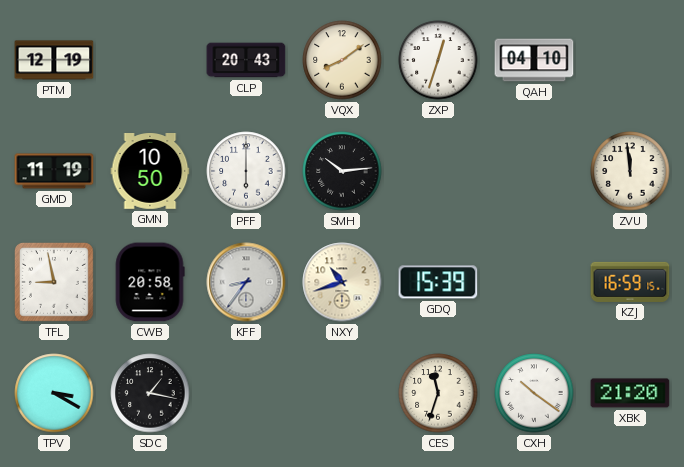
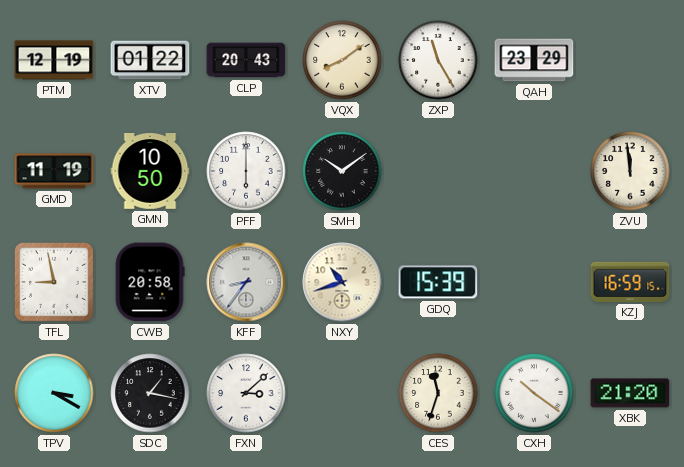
XTV: none -> 01:22 (150, 60)
ZXP: 12:33 -> 11:25 (438, 60)
QAH: 04:10 -> 23:29 (534, 60)
SMH: 10:14 -> 10:09 (342, 171)
FXN: none -> 3:08 (246, 393)
